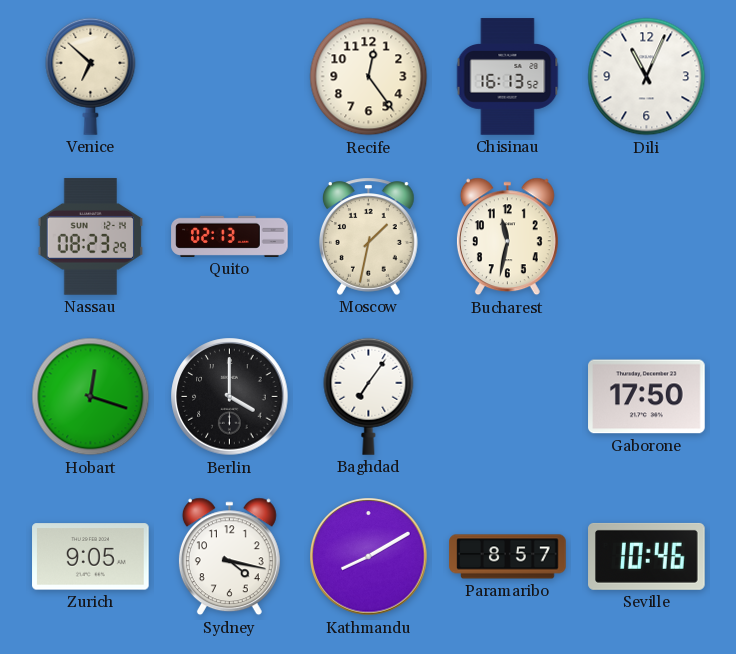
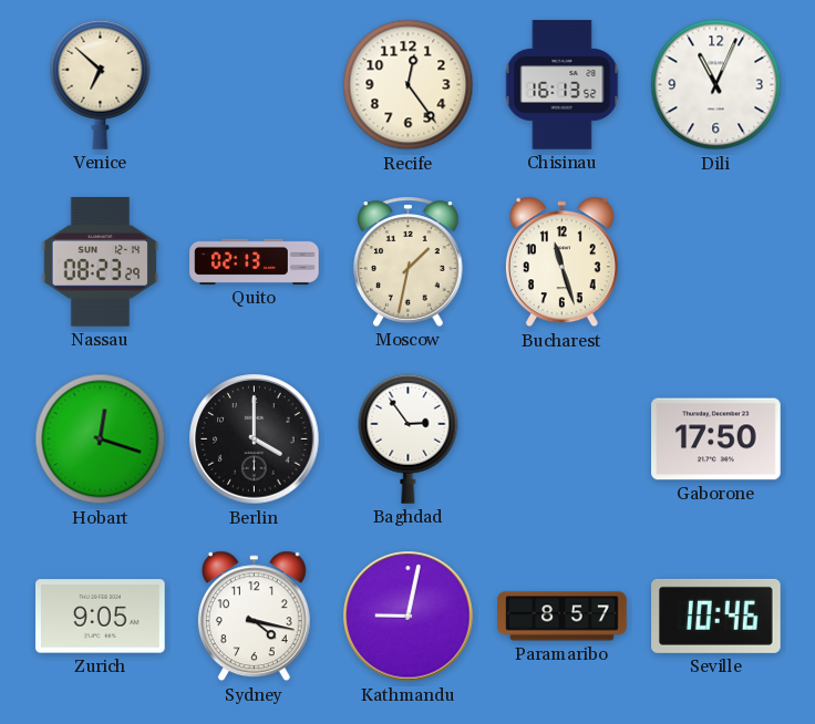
Bucharest: 11:32 -> 11:27 (561, 262)
Baghdad: 7:06 -> 2:54 (409, 438)
Kathmandu: 8:10 -> 9:02 (409, 617)
